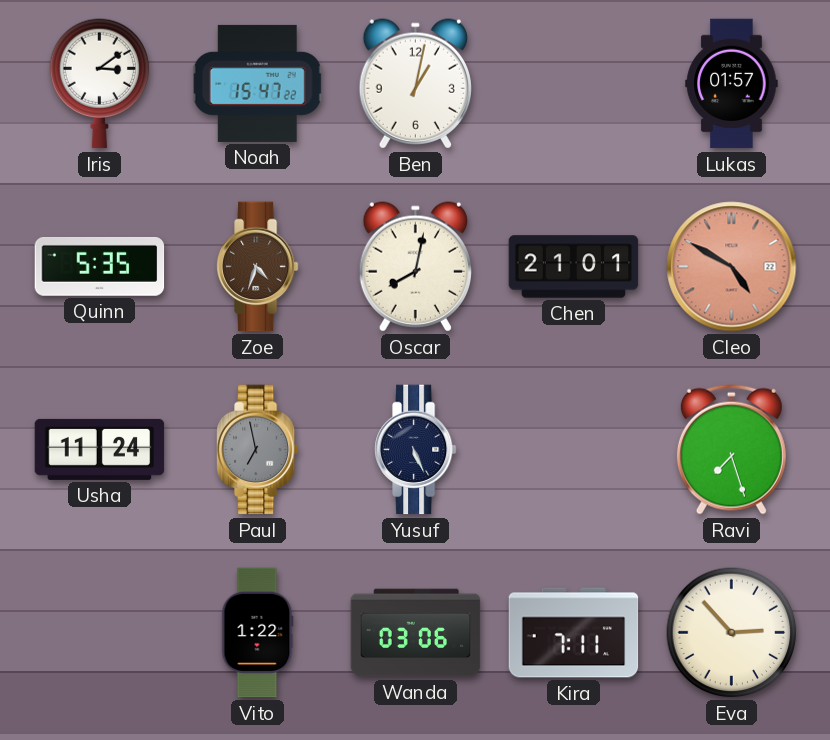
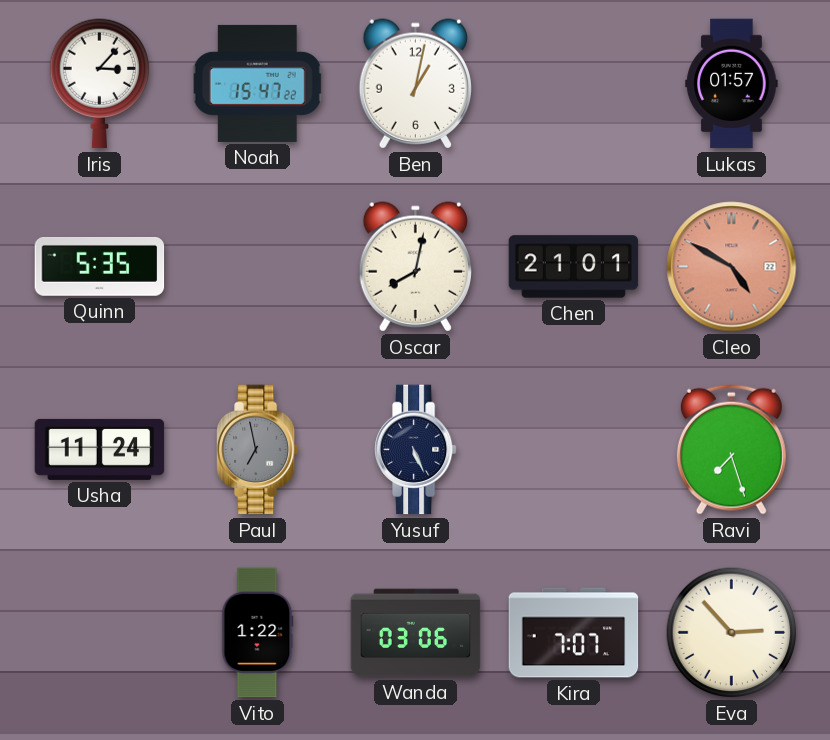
Iris: 3:09 -> 3:07 (100, 84)
Zoe: 4:33 -> none (257, 267)
Kira: 7:11 -> 7:07 (574, 633)
